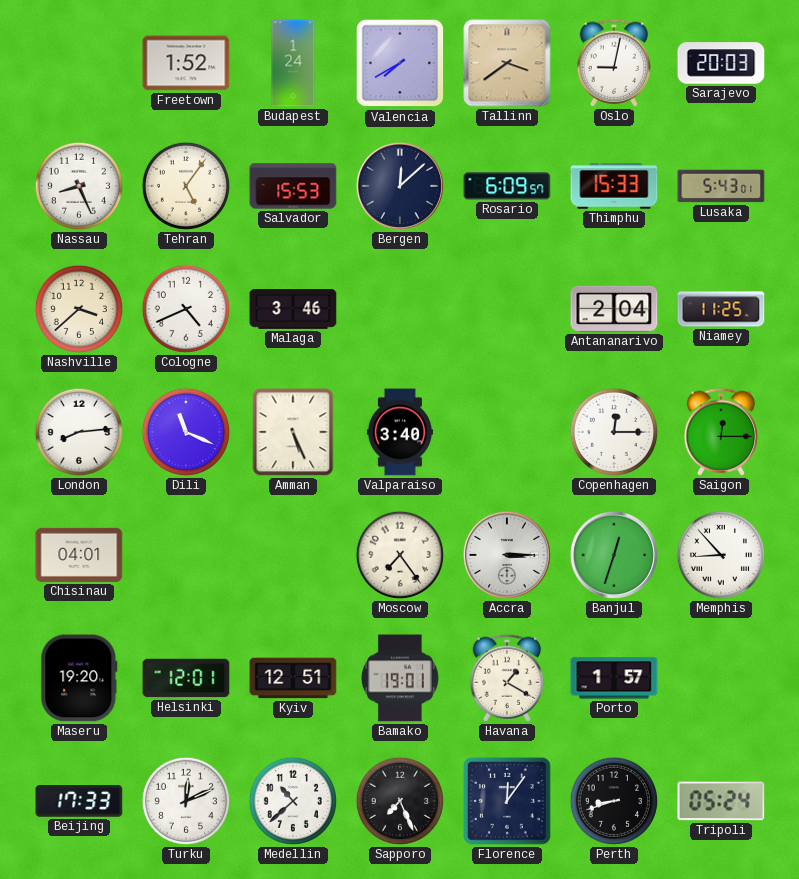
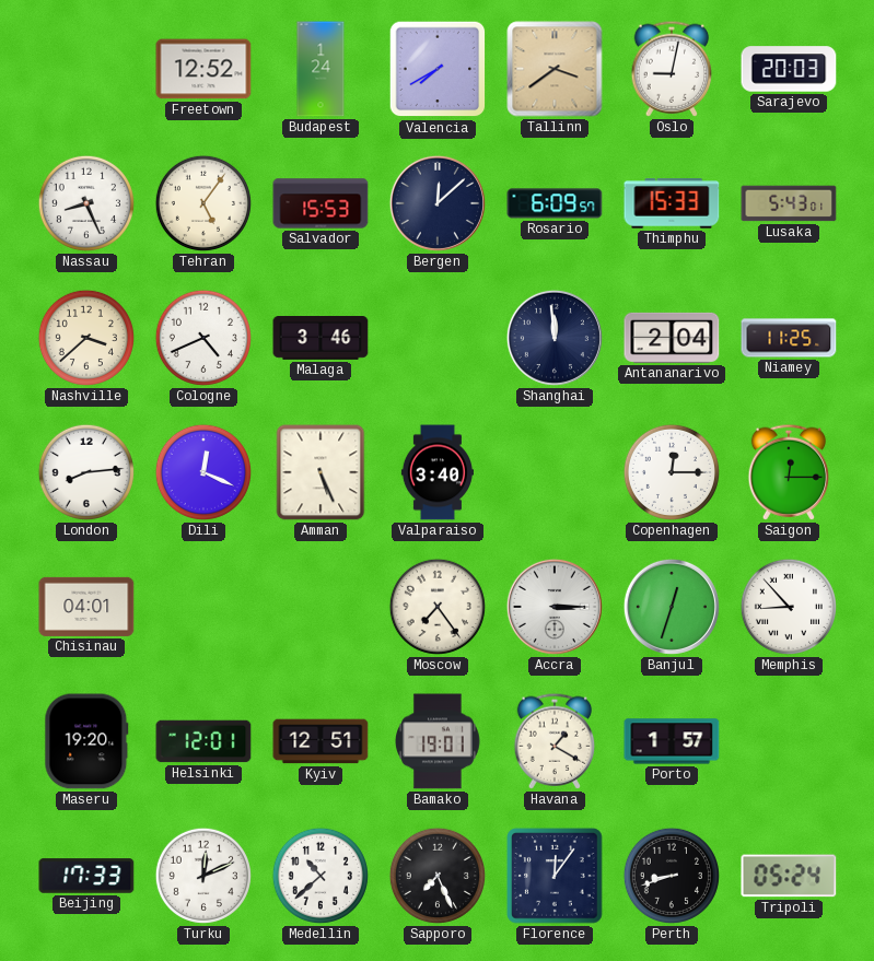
Freetown: 1:52 -> 12:52 (203, 69)
Shanghai: none -> 11:59 (555, 338)
Dili: 11:19 -> 12:19 (203, 472)
